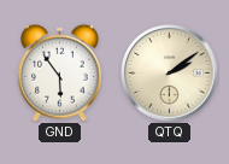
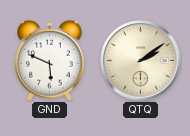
GND: 5:54 -> 5:49 (50, 60)
